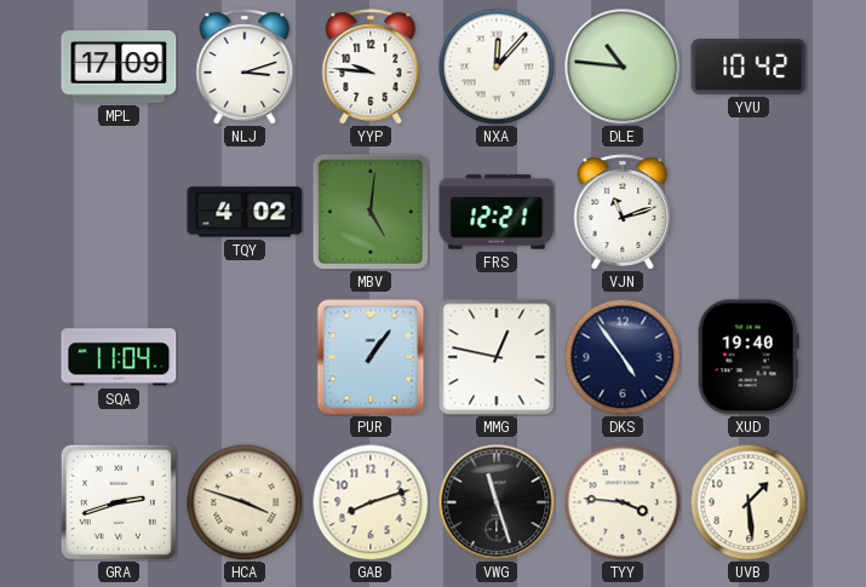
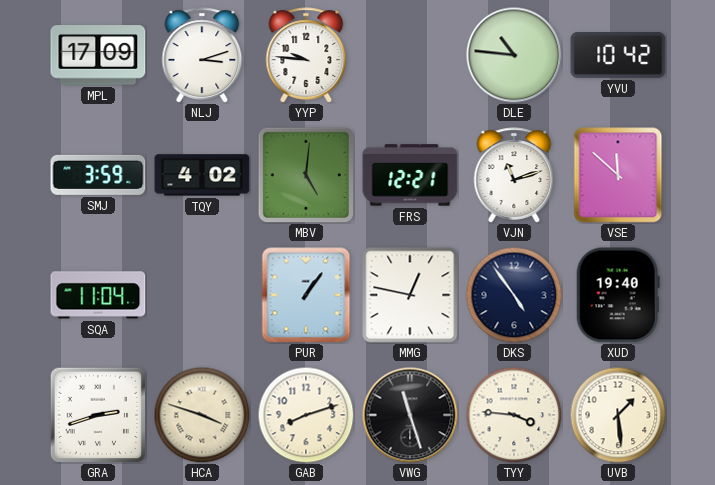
NXA: 12:07 -> none (497, 67)
SMJ: none -> 3:59 (98, 175)
VSE: none -> 11:52 (618, 175)
